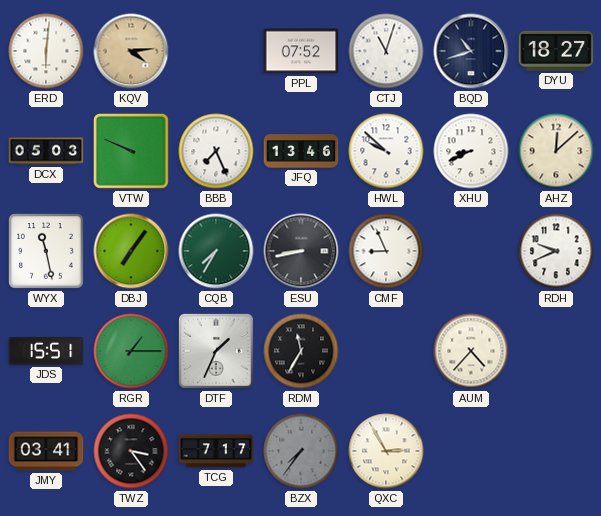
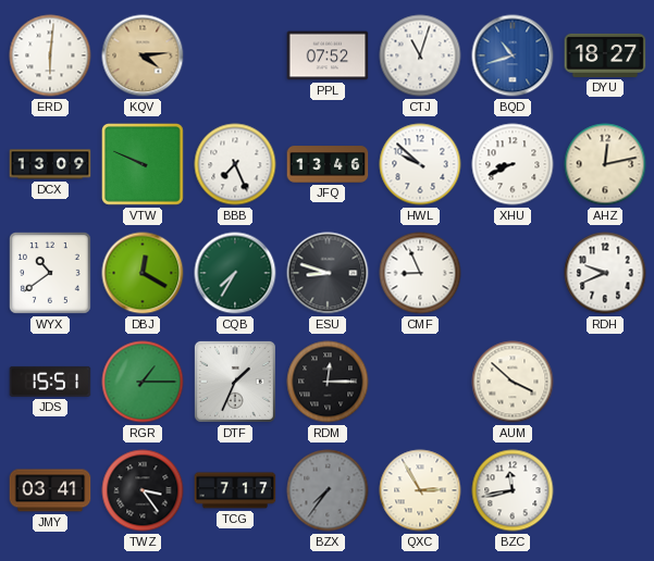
BQD dial: navy -> blue (513, 55)
DCX: 05:03 -> 13:09 (50, 164)
AHZ: 12:08 -> 12:13 (605, 164)
WYX: 11:28 -> 10:39 (51, 274)
DBJ: 7:06 -> 12:20 (143, 273)
ESU: 8:43 -> 8:48 (328, 273)
RDM: 11:35 -> 12:15 (328, 382)
AUM: 4:37 -> 3:52 (513, 382)
BZC: none -> 11:43 (513, 490)
